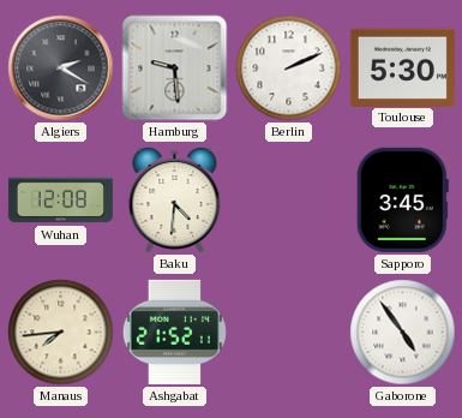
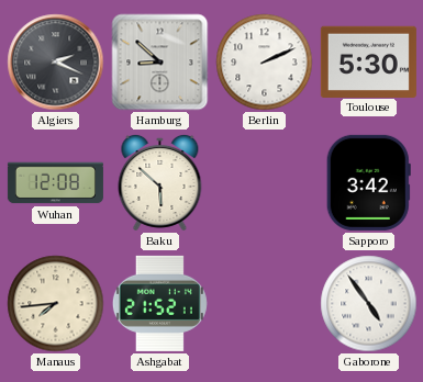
Algiers: 2:20 -> 2:19 (56, 63)
Hamburg: 9:29 -> 8:52 (160, 63)
Baku: 4:31 -> 5:52 (160, 182)
Sapporo: 3:45 -> 3:42 (368, 182)
